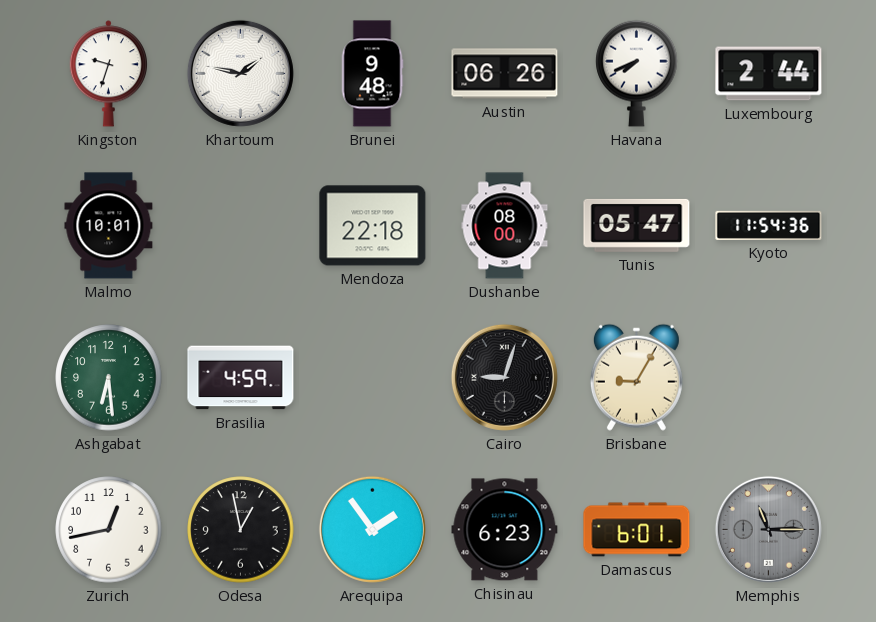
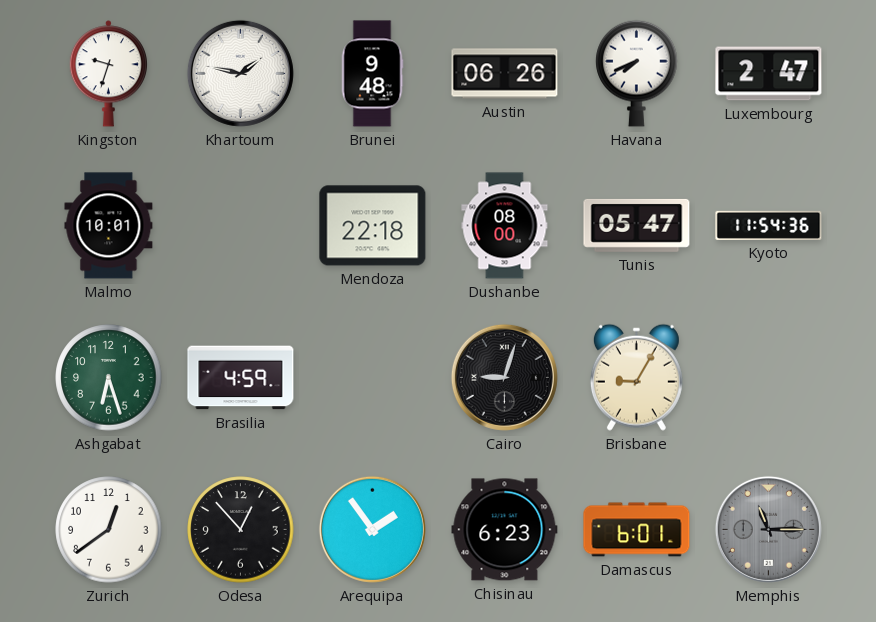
Luxembourg: 2:44 -> 2:47 (769, 74)
Ashgabat: 6:29 -> 6:27 (109, 378)
Zurich: 12:43 -> 12:39 (109, 530)
Odesa: 12:58 -> 12:53 (241, 530)
